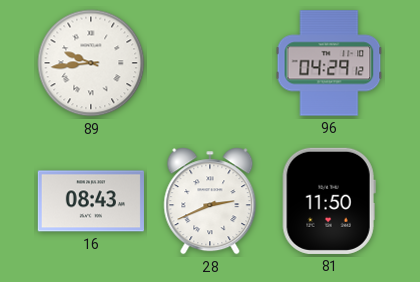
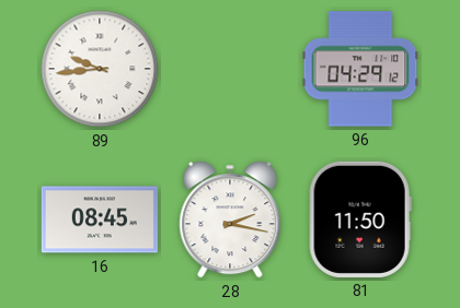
16: 08:43 -> 08:45 (100, 220)
28: 2:41 -> 2:17 (230, 220)
